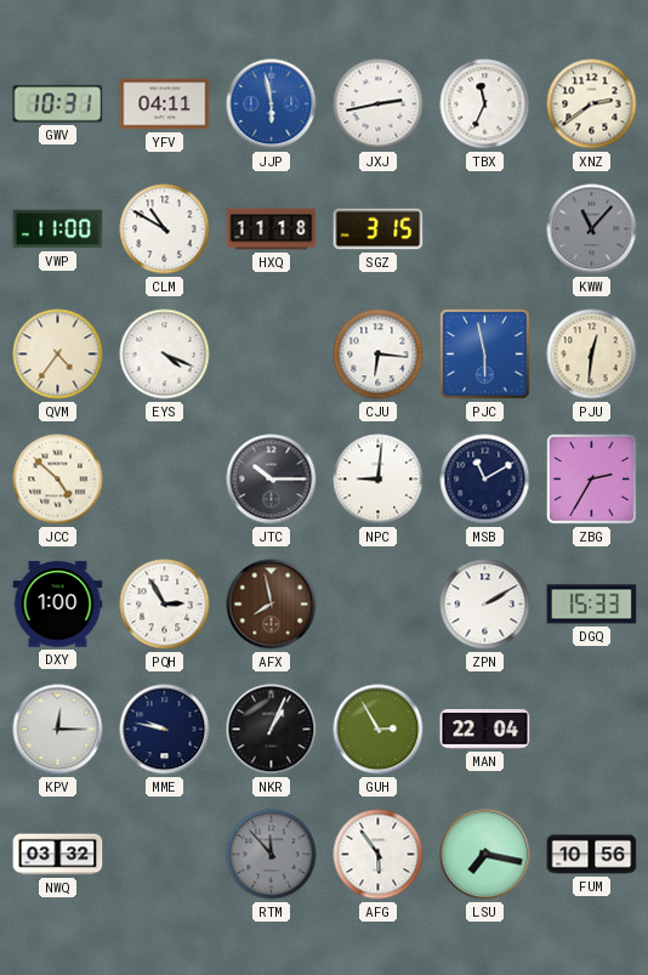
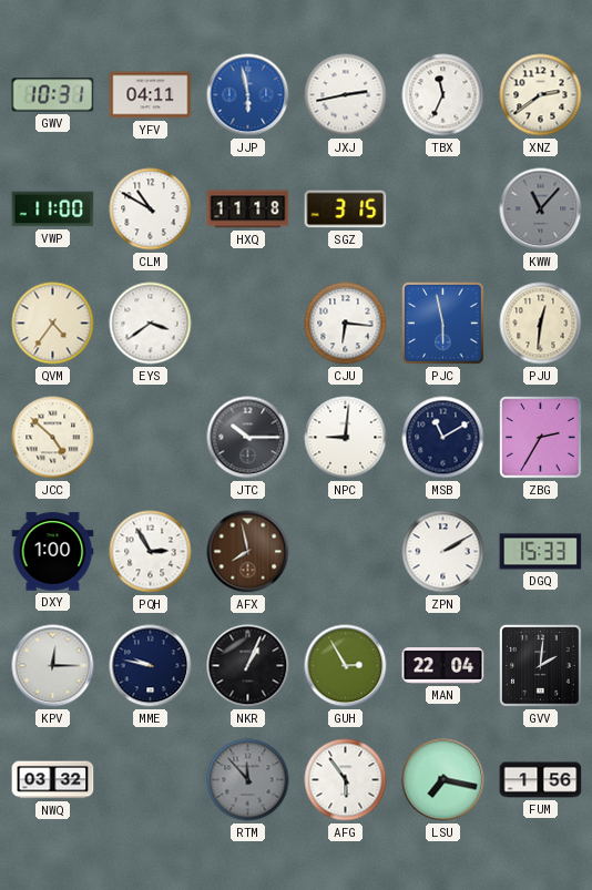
EYS: 4:19 -> 3:39 (151, 324)
GVV: none -> 2:01 (541, 666)
FUM: 10:56 -> 1:56 (541, 780)
